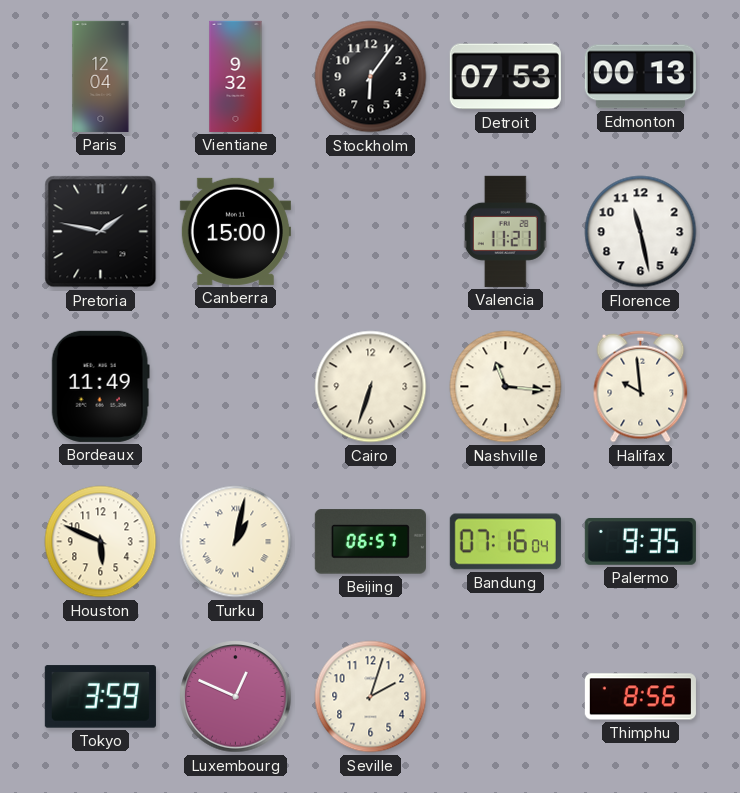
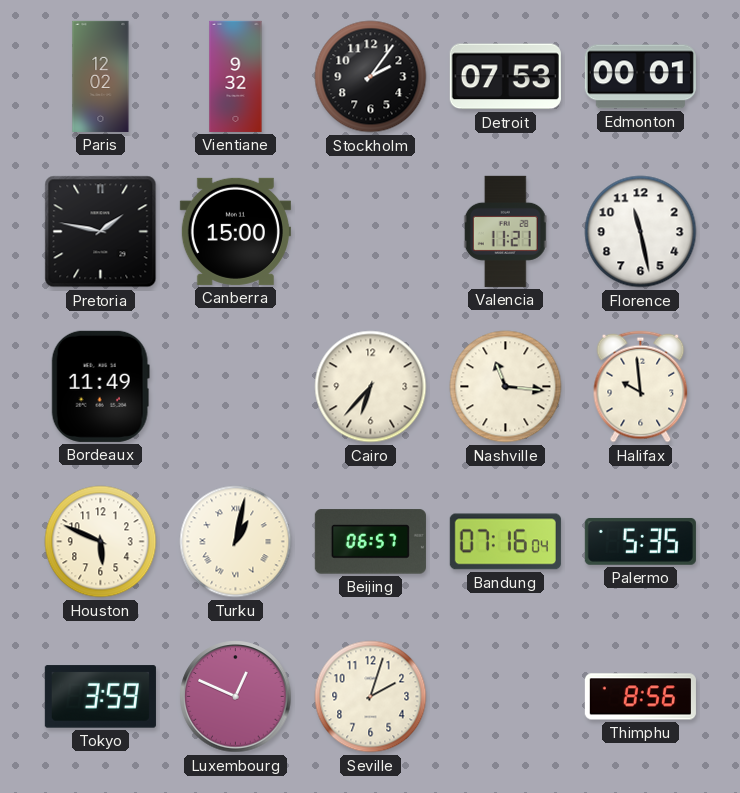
Paris: 12:04 -> 12:02 (101, 76)
Stockholm: 6:06 -> 2:06 (371, 77)
Edmonton: 00:13 -> 00:01 (640, 77)
Cairo: 6:33 -> 6:37 (371, 387)
Palermo: 9:35 -> 5:35 (640, 541)
